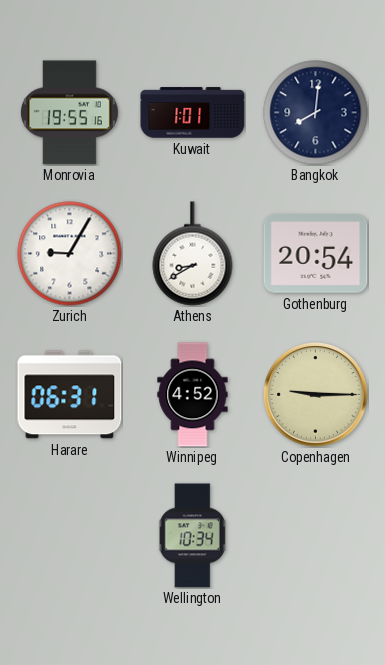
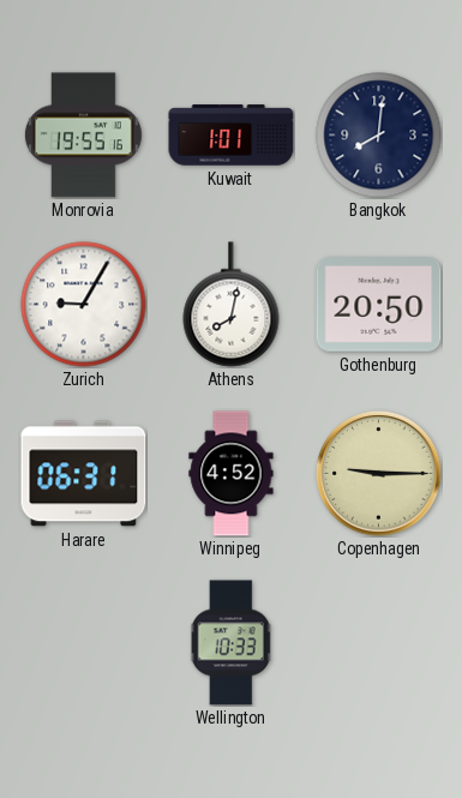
Athens: 8:40 -> 8:02 (232, 305)
Gothenburg: 20:54 -> 20:50 (379, 305)
Wellington: 10:34 -> 10:33 (232, 643)
